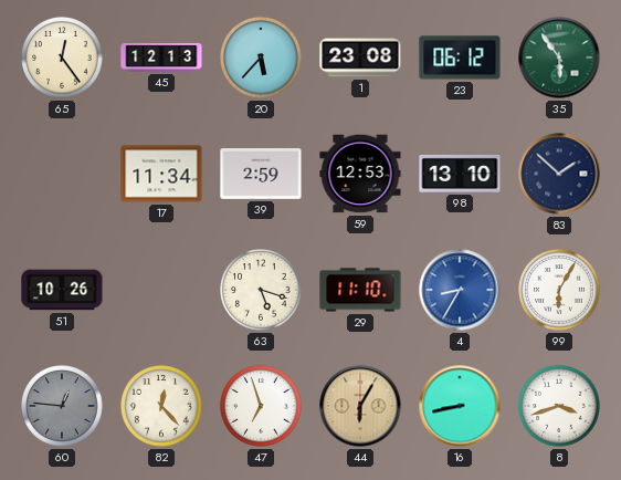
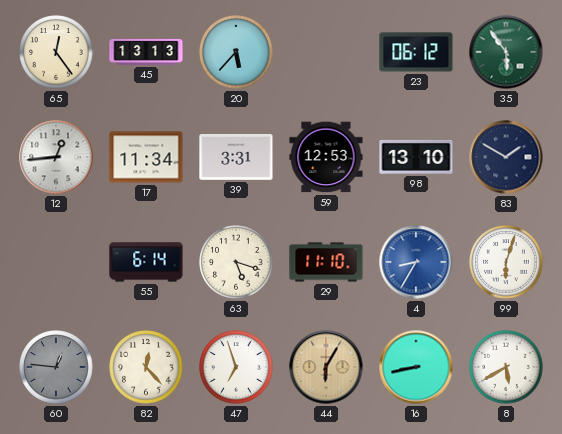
45: 12:13 -> 13:13 (146, 52)
1: 23:08 -> none (360, 58)
12: none -> 12:44 (56, 157)
39: 2:59 -> 3:31 (236, 158)
83: 1:52 -> 1:50 (506, 157)
51: 10:26 -> none (62, 290)
55: none -> 6:14 (146, 262)
99: 6:05 -> 6:03 (506, 262)
8: 3:42 -> 5:40 (506, 367)
